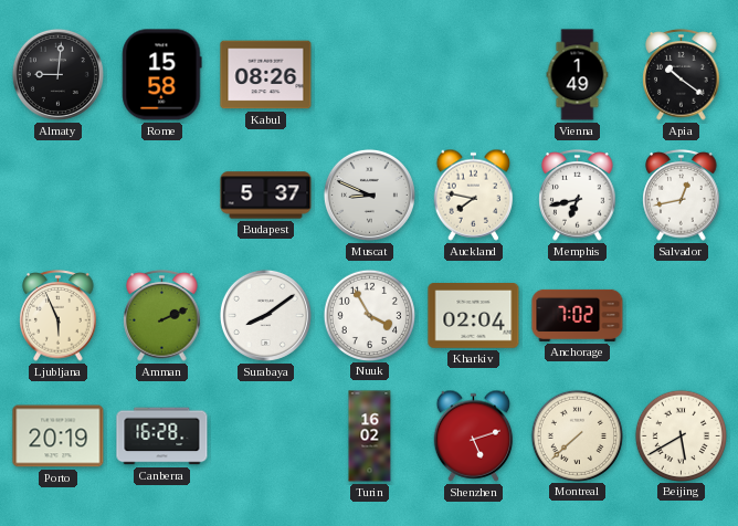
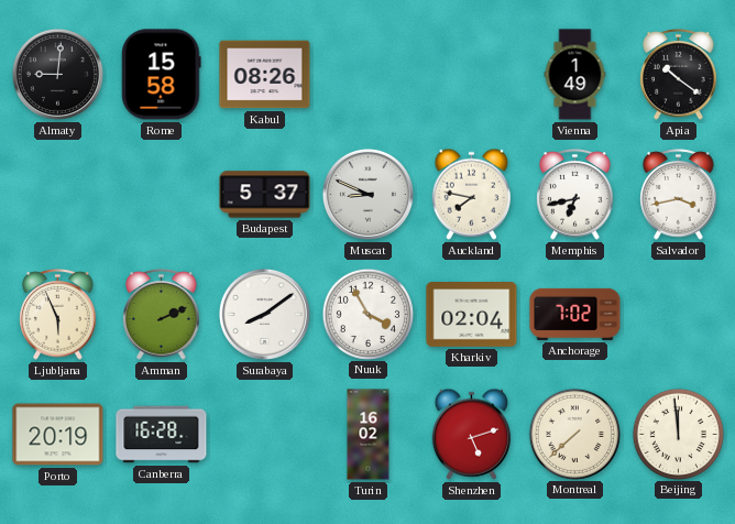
Salvador: 12:43 -> 3:43 (679, 195)
Beijing: 5:40 -> 11:59 (678, 434)
